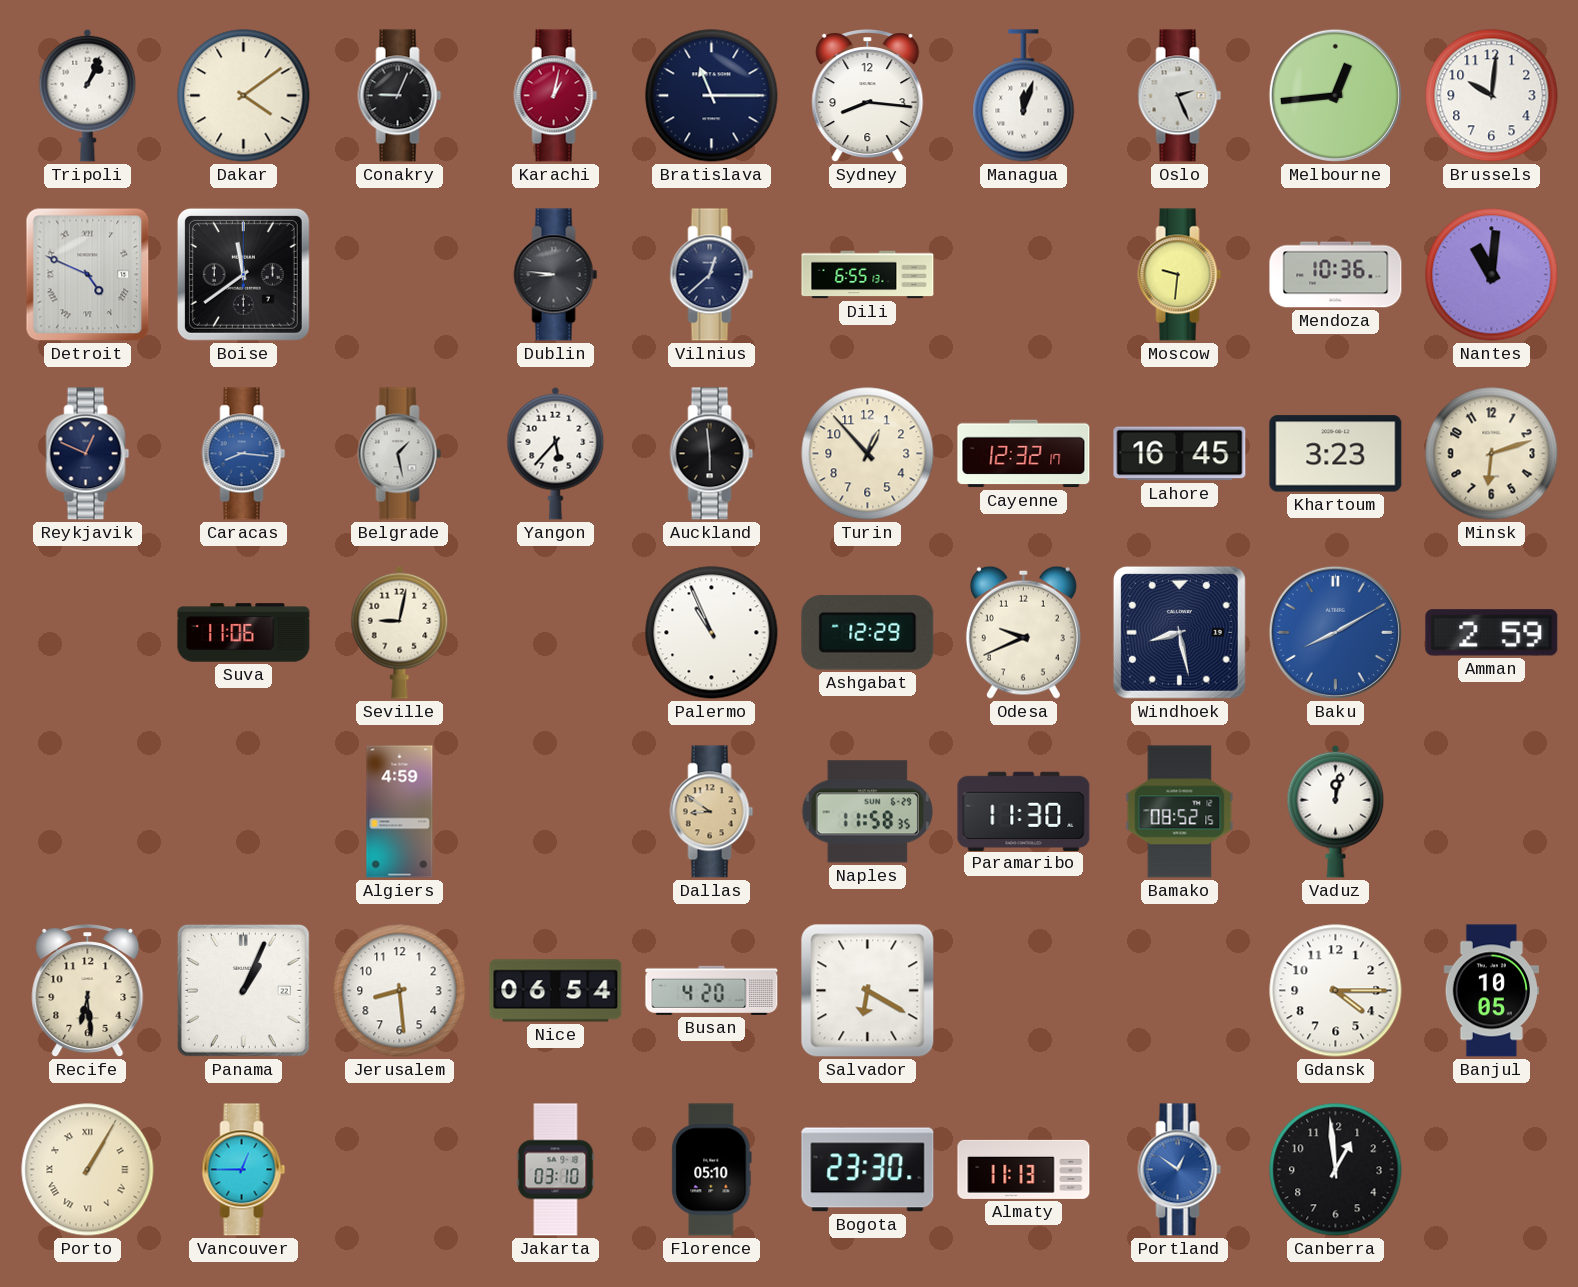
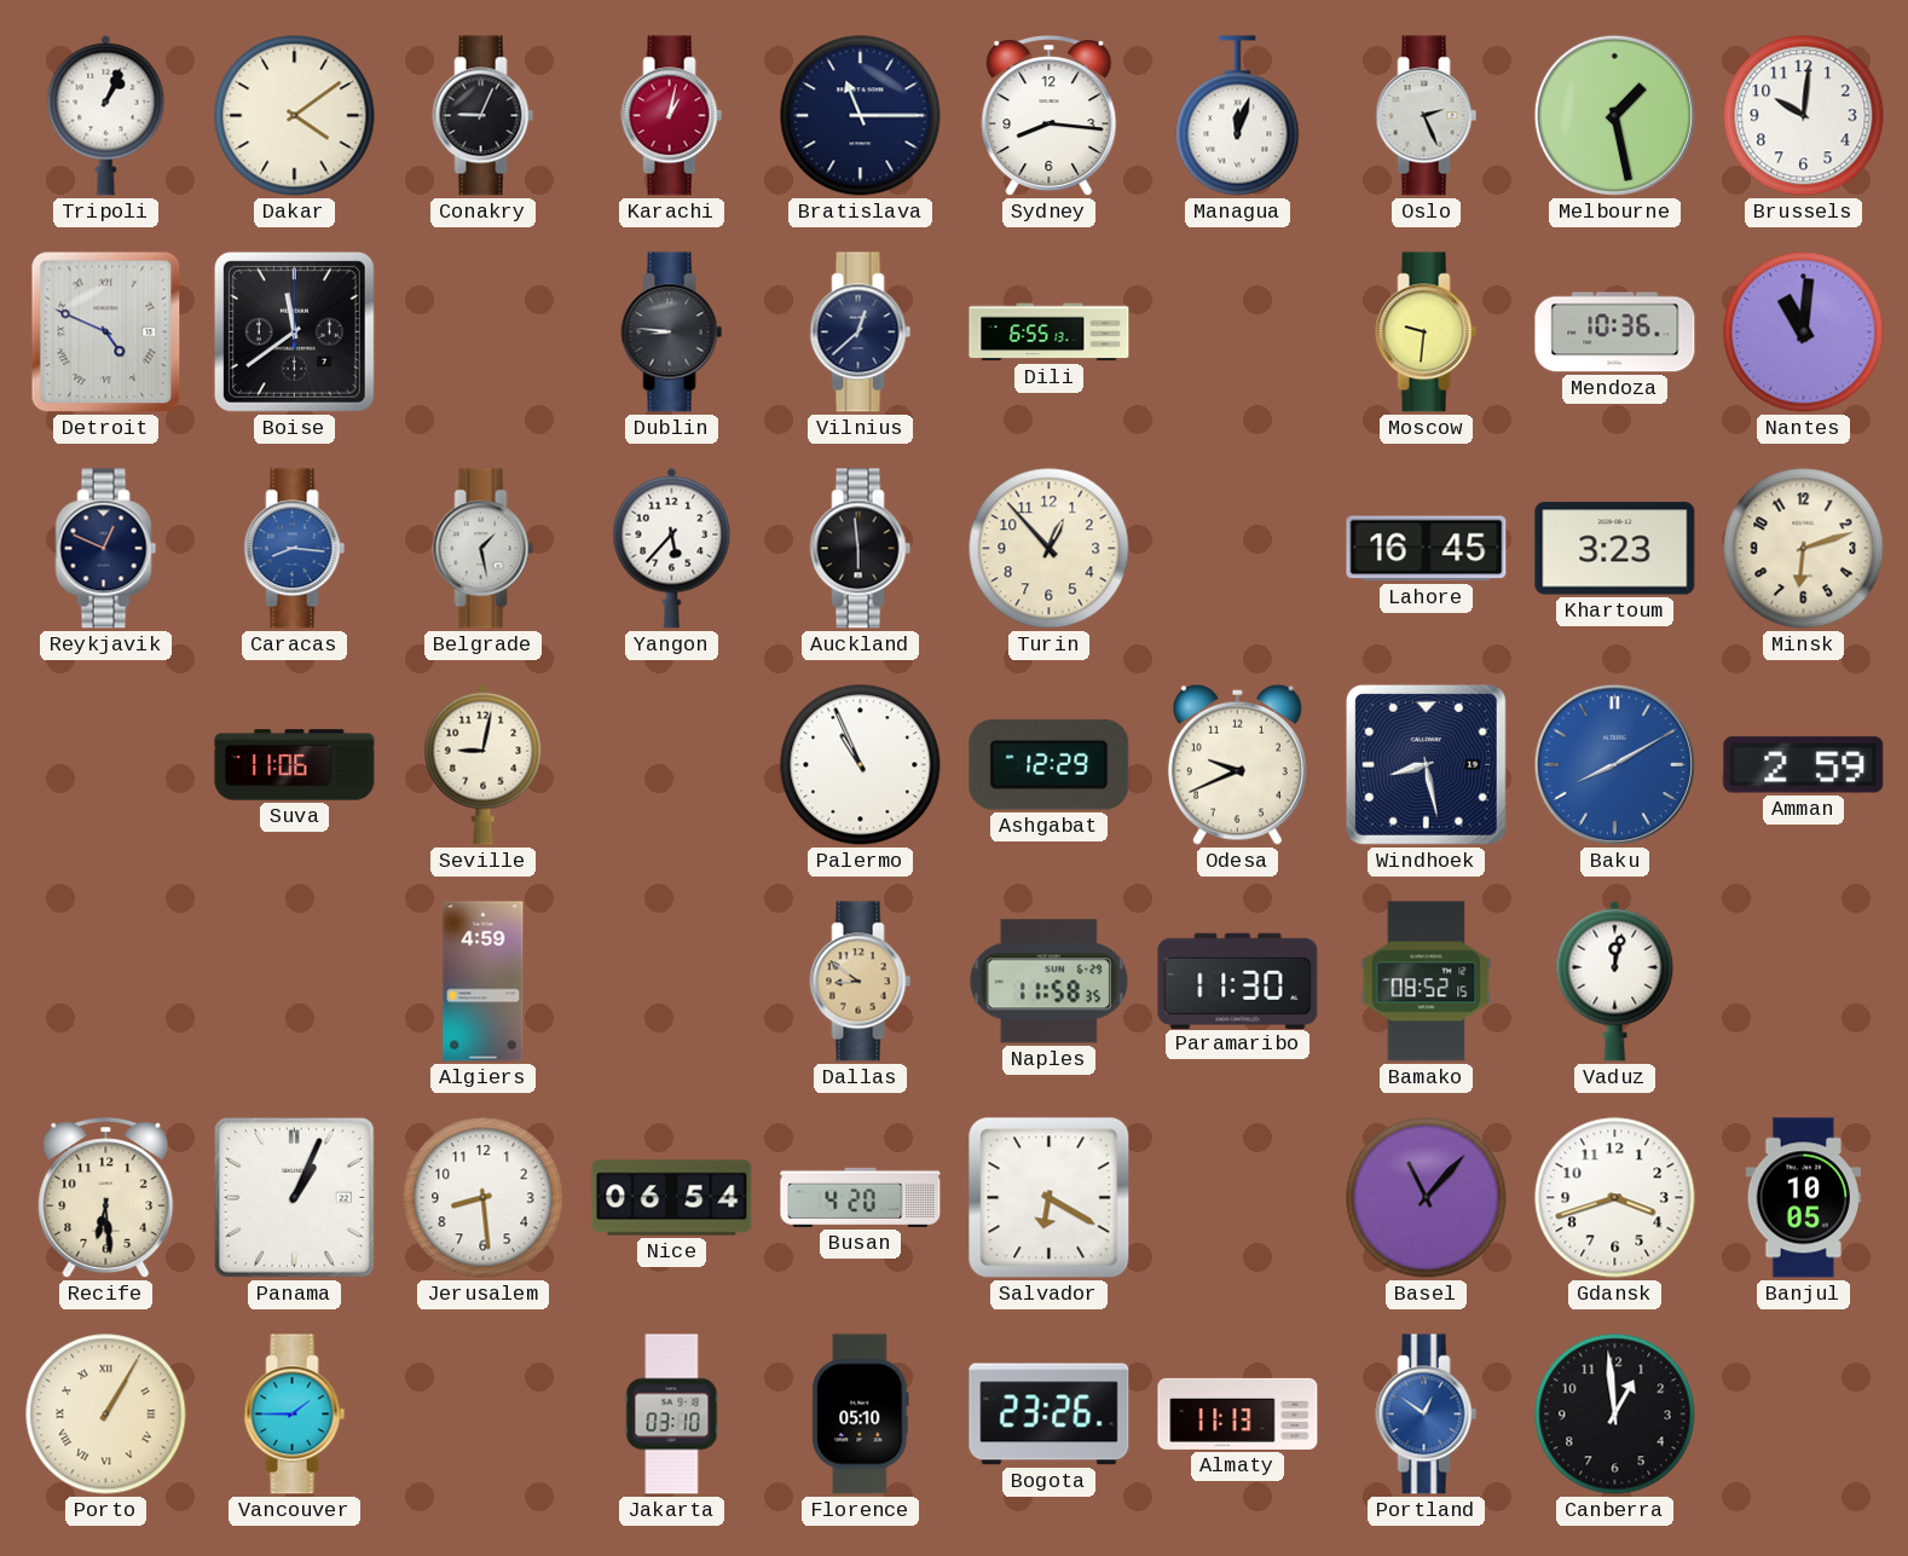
Melbourne: 12:44 -> 1:28 (1614, 115)
Cayenne: 12:32 -> none (1024, 454)
Basel: none -> 11:07 (1427, 1198)
Gdansk: 4:15 -> 3:42 (1615, 1198)
Vancouver: 12:45 -> 1:45 (295, 1415)
Bogota: 23:30 -> 23:26 (1050, 1415)
